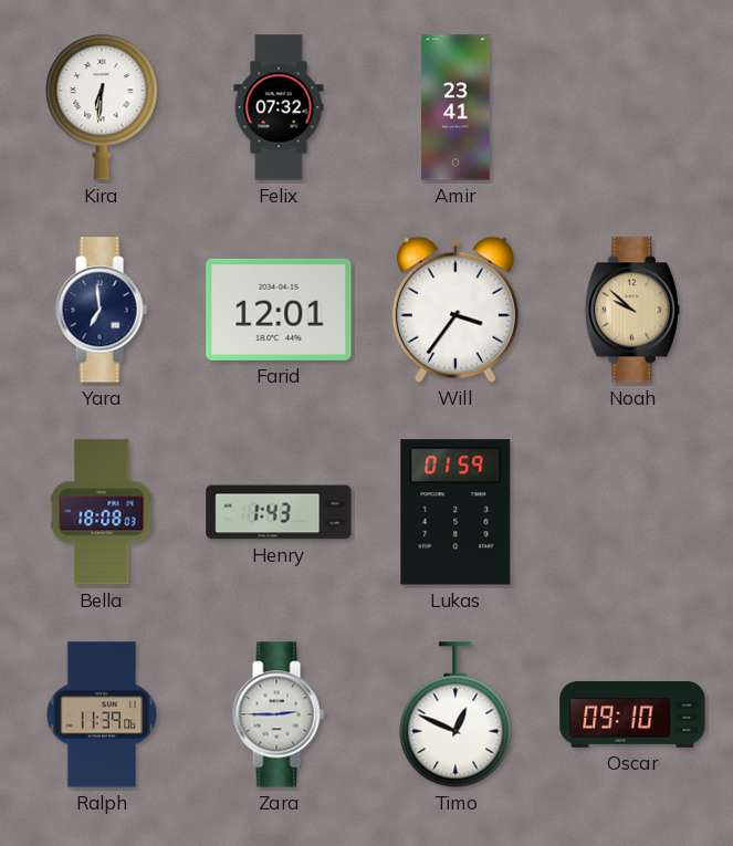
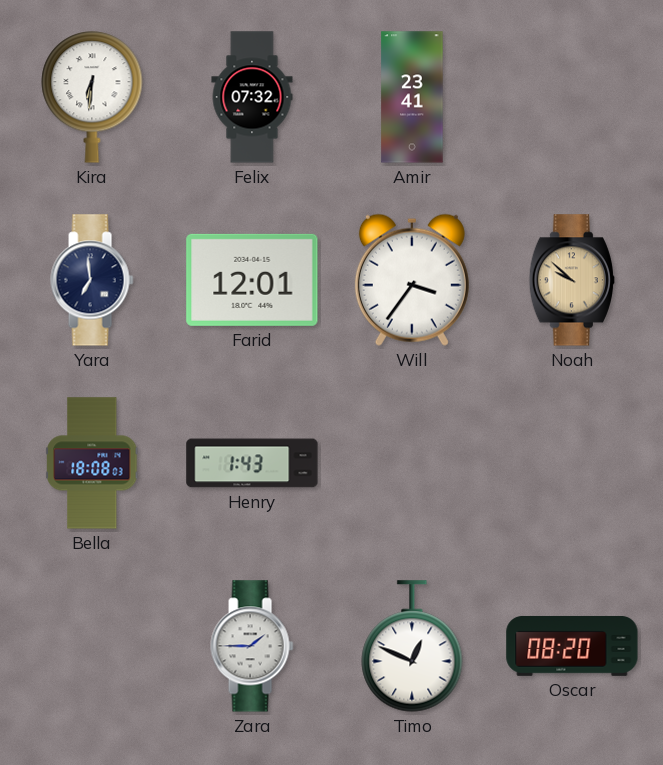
Lukas: 01:59 -> none (455, 512)
Ralph: 11:39 -> none (102, 714)
Zara: 2:45 -> 1:45 (252, 646)
Oscar: 09:10 -> 08:20 (572, 646)
